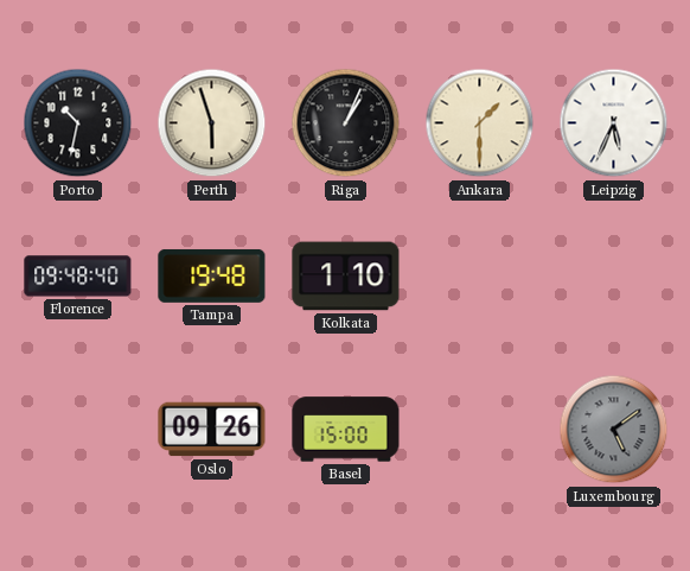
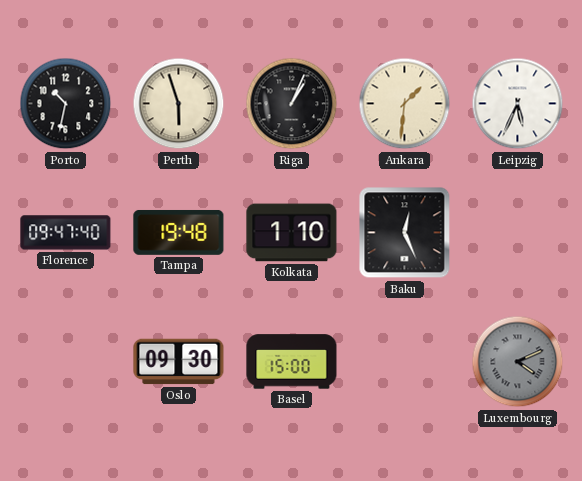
Ankara: 1:30 -> 1:31 (405, 104)
Florence: 09:48 -> 09:47 (66, 233)
Baku: none -> 12:26 (405, 233)
Oslo: 09:26 -> 09:30 (179, 362)
Luxembourg: 5:09 -> 4:11 (518, 362)
